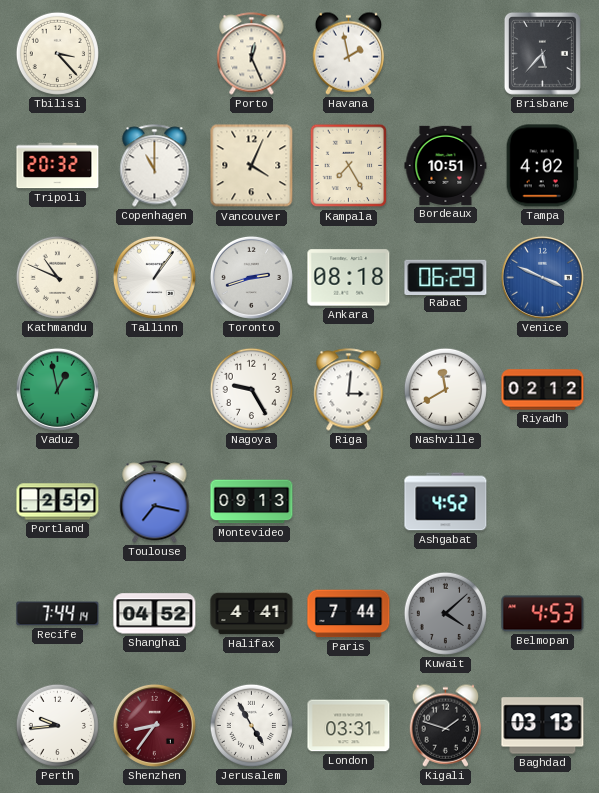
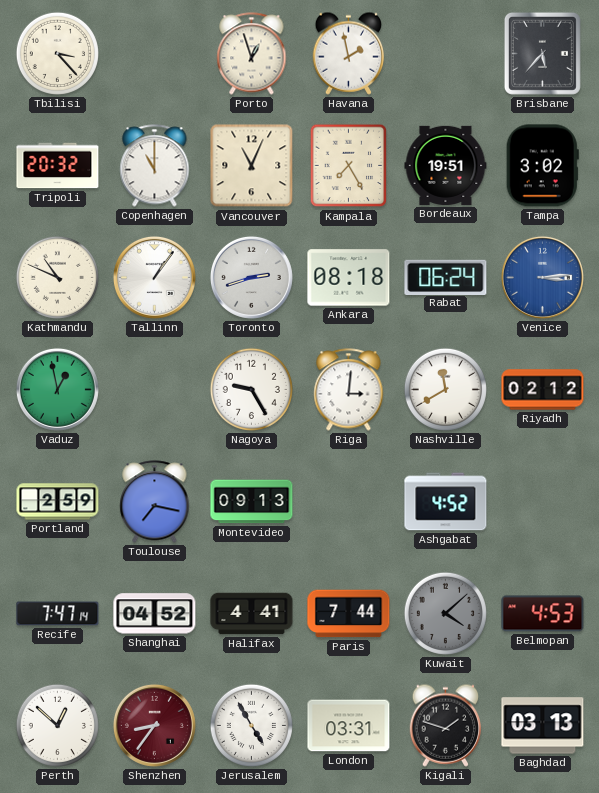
Porto: 12:26 -> 12:57 (252, 54)
Vancouver: 4:04 -> 11:04 (252, 166)
Bordeaux: 10:51 -> 19:51 (446, 165)
Tampa: 4:02 -> 3:02 (542, 166)
Rabat: 06:29 -> 06:24 (446, 277)
Venice: 3:49 -> 3:14 (542, 277)
Recife: 7:44 -> 7:47 (58, 614)
Perth: 9:44 -> 12:52 (57, 725)
